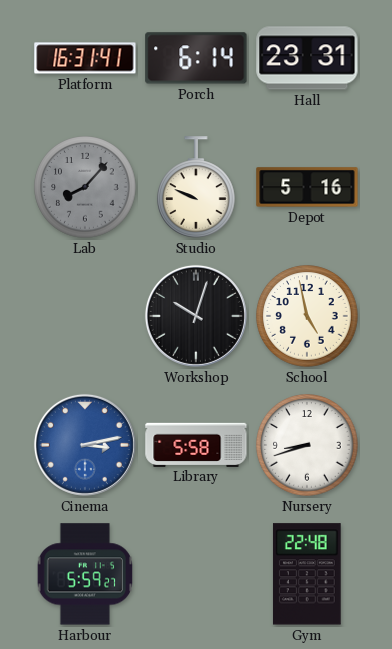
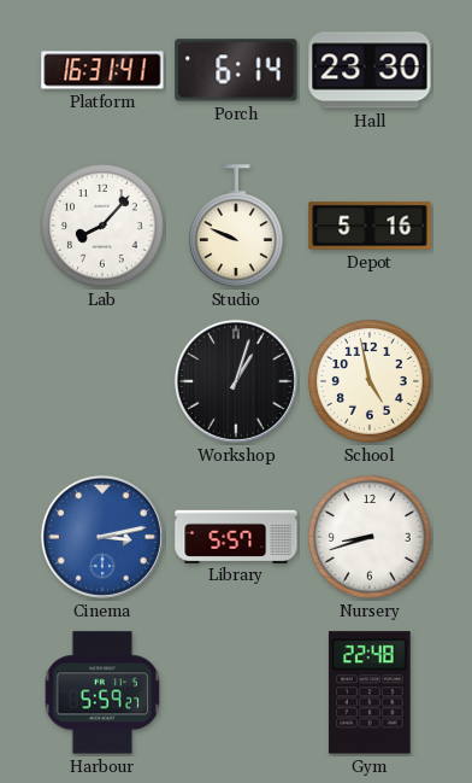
Hall: 23:31 -> 23:30 (370, 70)
Lab dial: grey -> white (102, 226)
Workshop: 10:03 -> 1:03 (236, 381)
Library: 5:58 -> 5:57 (236, 536)
